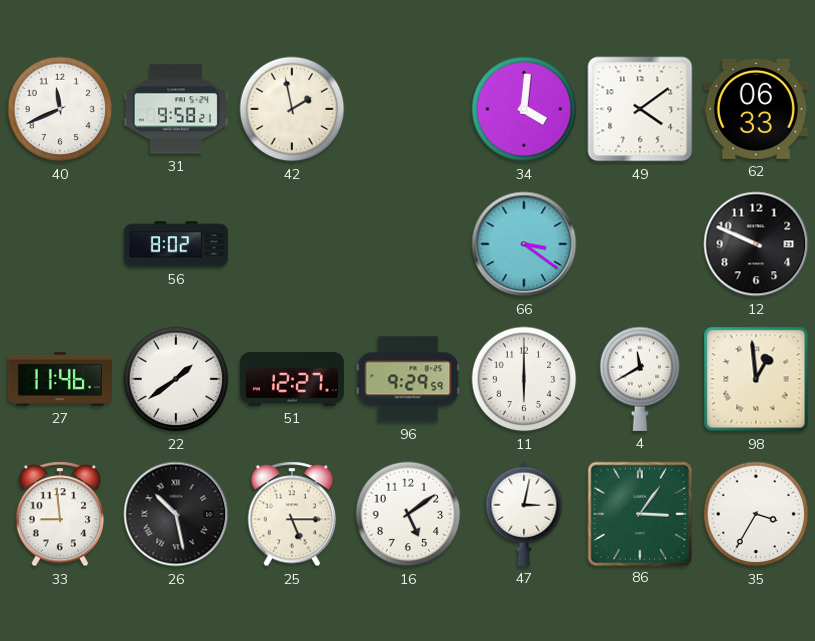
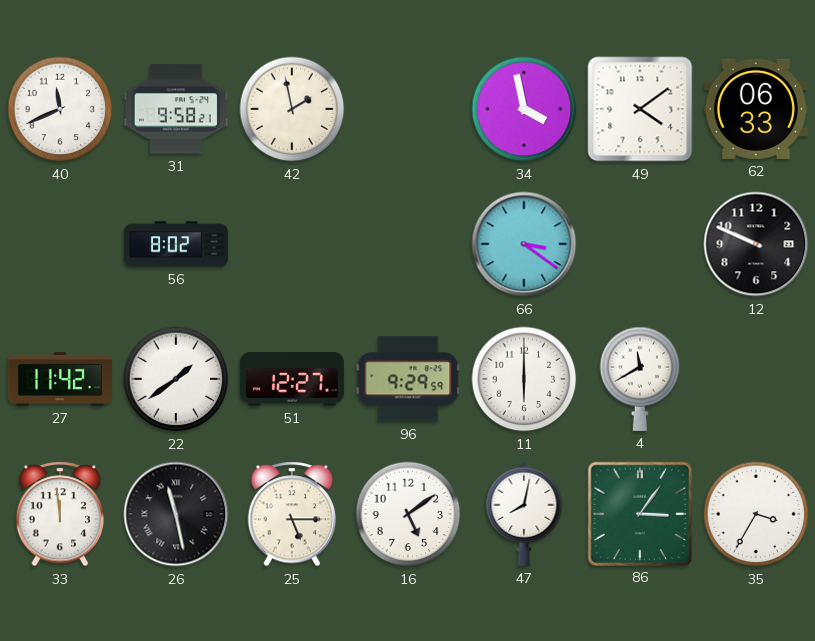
34: 4:01 -> 3:58 (524, 109)
27: 11:46 -> 11:42 (60, 379)
98: 12:59 -> none (756, 379)
33: 8:59 -> 11:59 (60, 514)
26: 10:28 -> 11:28 (176, 514)
47: 3:02 -> 8:02 (524, 514)
